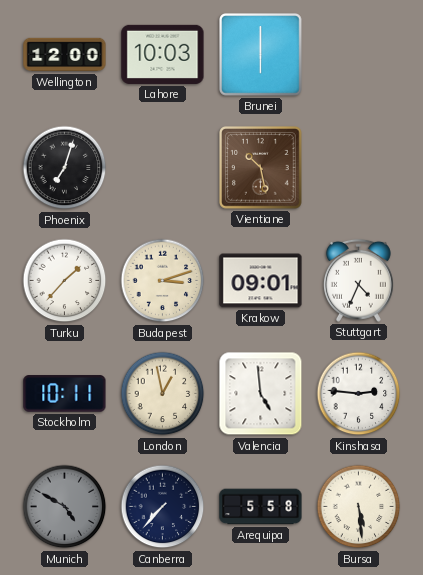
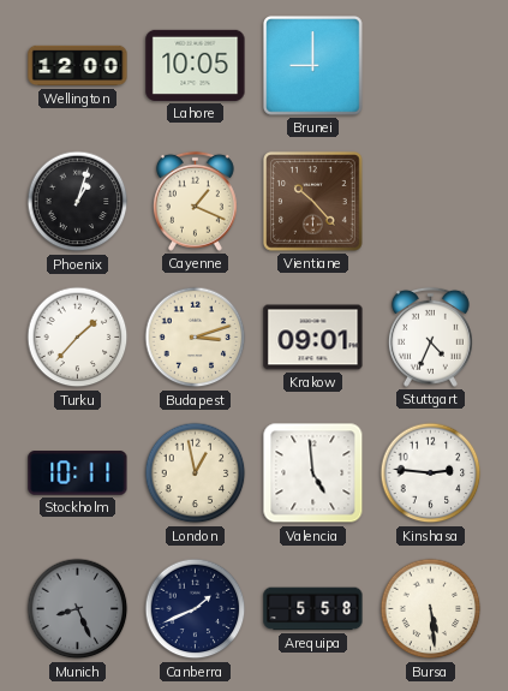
Lahore: 10:03 -> 10:05 (196, 65)
Brunei: 6:00 -> 9:00 (313, 66)
Phoenix: 7:03 -> 1:03 (78, 202)
Cayenne: none -> 1:19 (195, 201)
Vientiane: 10:28 -> 10:23 (313, 202)
Munich: 4:50 -> 8:26 (78, 609)
Canberra: 7:37 -> 1:41 (196, 609)
